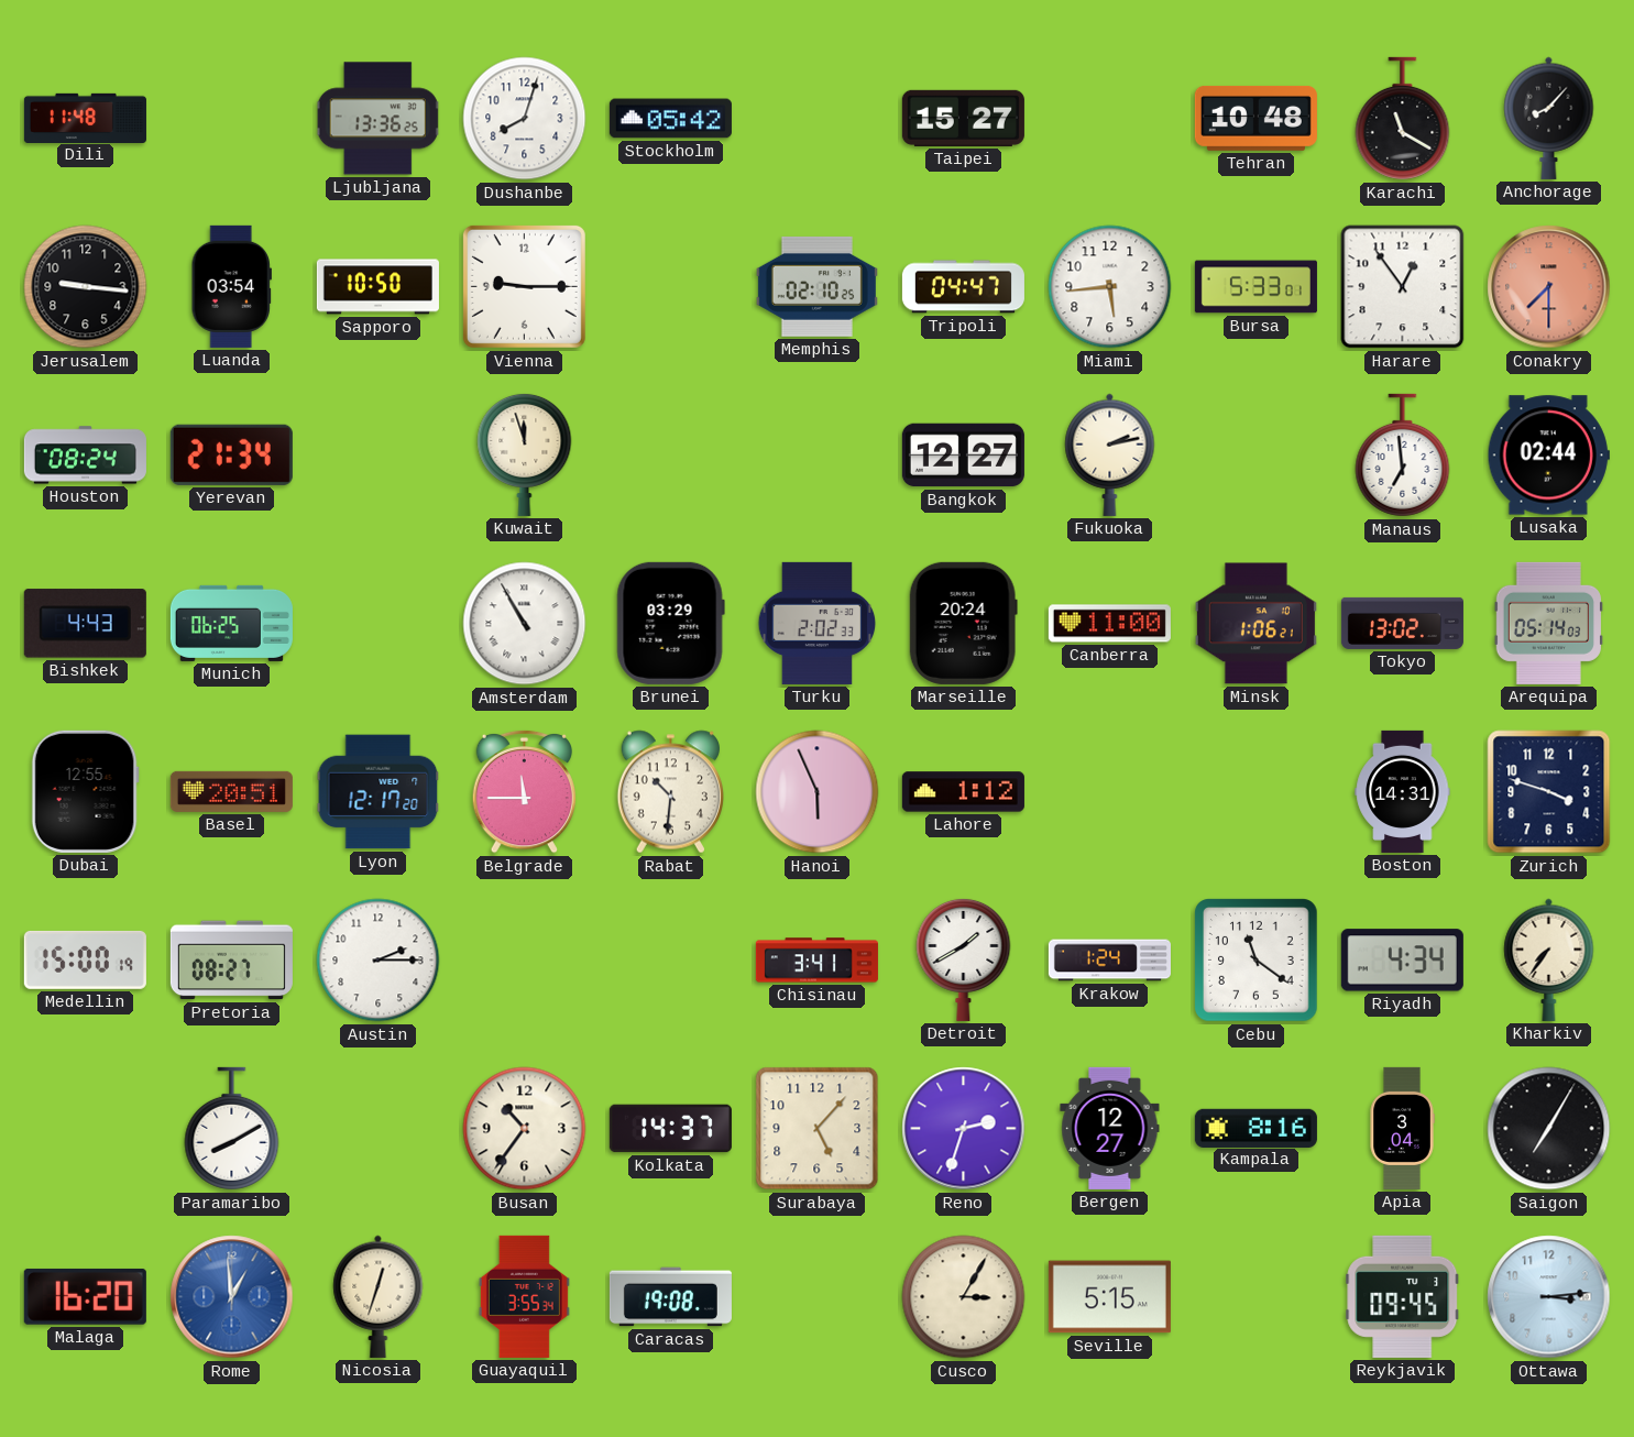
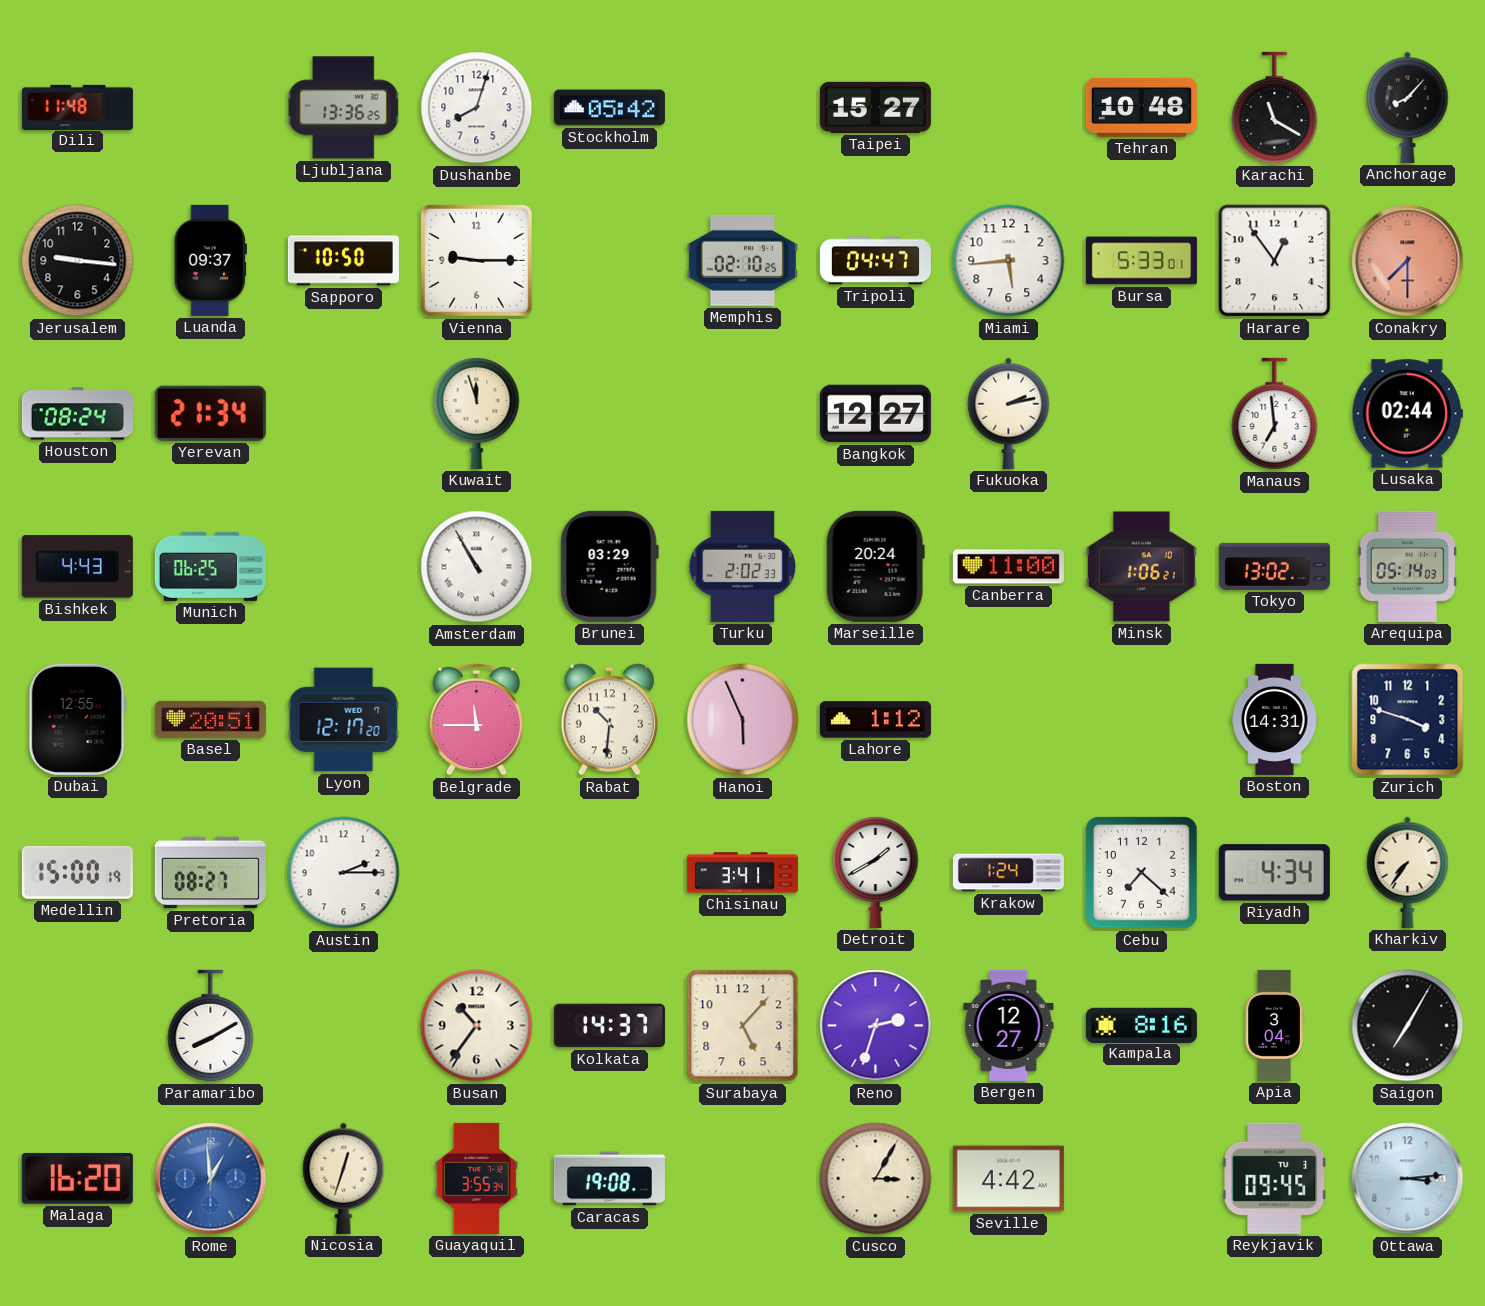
Luanda: 03:54 -> 09:37 (210, 260)
Cebu: 11:21 -> 7:22 (1142, 873)
Seville: 5:15 -> 4:42 (1008, 1179)
